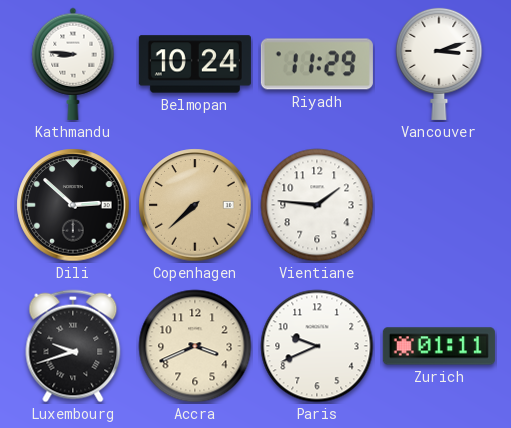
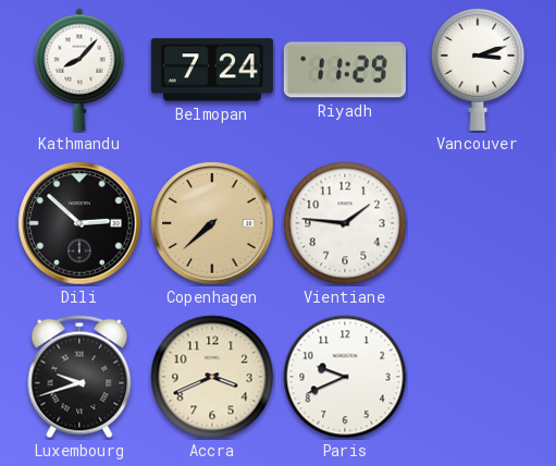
Kathmandu: 8:46 -> 8:07 (79, 70)
Belmopan: 10:24 -> 7:24 (212, 70)
Zurich: 01:11 -> none (439, 346)
